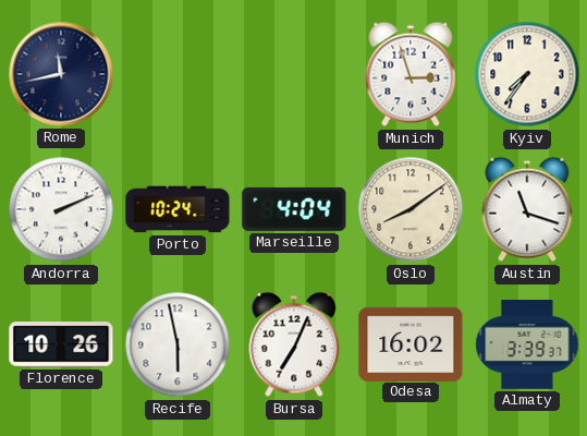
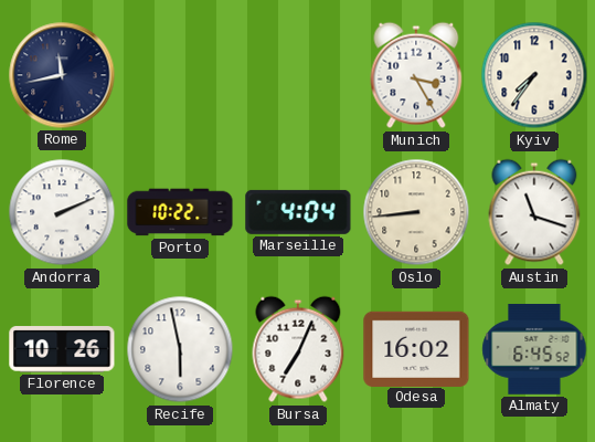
Munich: 2:57 -> 3:25 (416, 75)
Porto: 10:24 -> 10:22 (180, 212)
Oslo: 8:09 -> 8:44 (416, 212)
Almaty: 3:39 -> 6:45 (534, 350)
